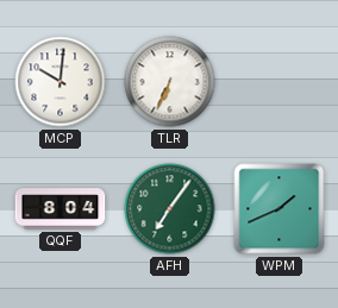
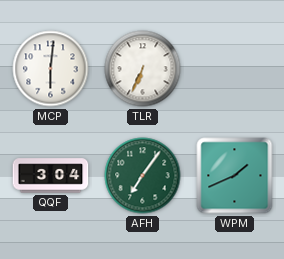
MCP: 10:01 -> 6:01 (51, 69)
QQF: 8:04 -> 3:04 (51, 176)
